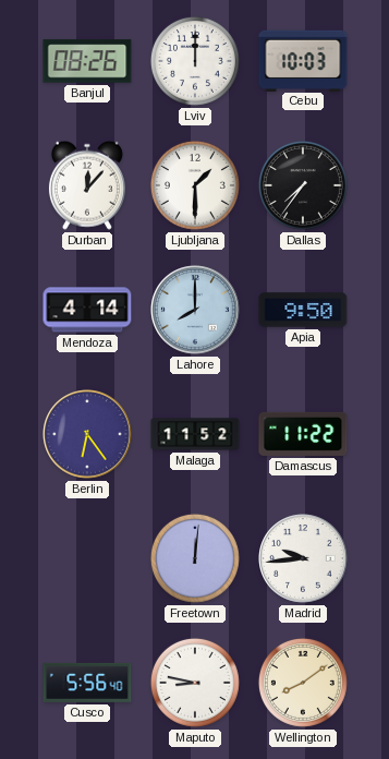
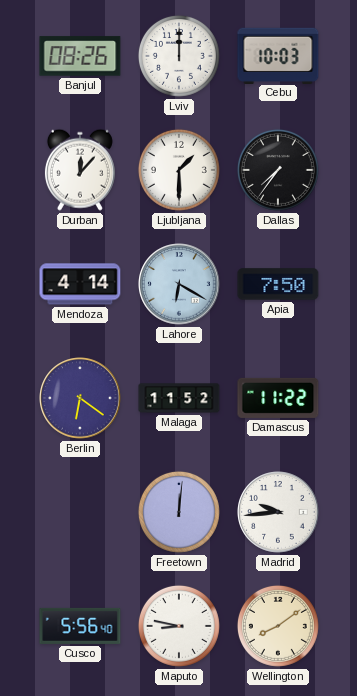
Lahore: 8:00 -> 6:20 (179, 284)
Apia: 9:50 -> 7:50 (278, 284)
Berlin: 6:24 -> 6:21 (80, 398)
